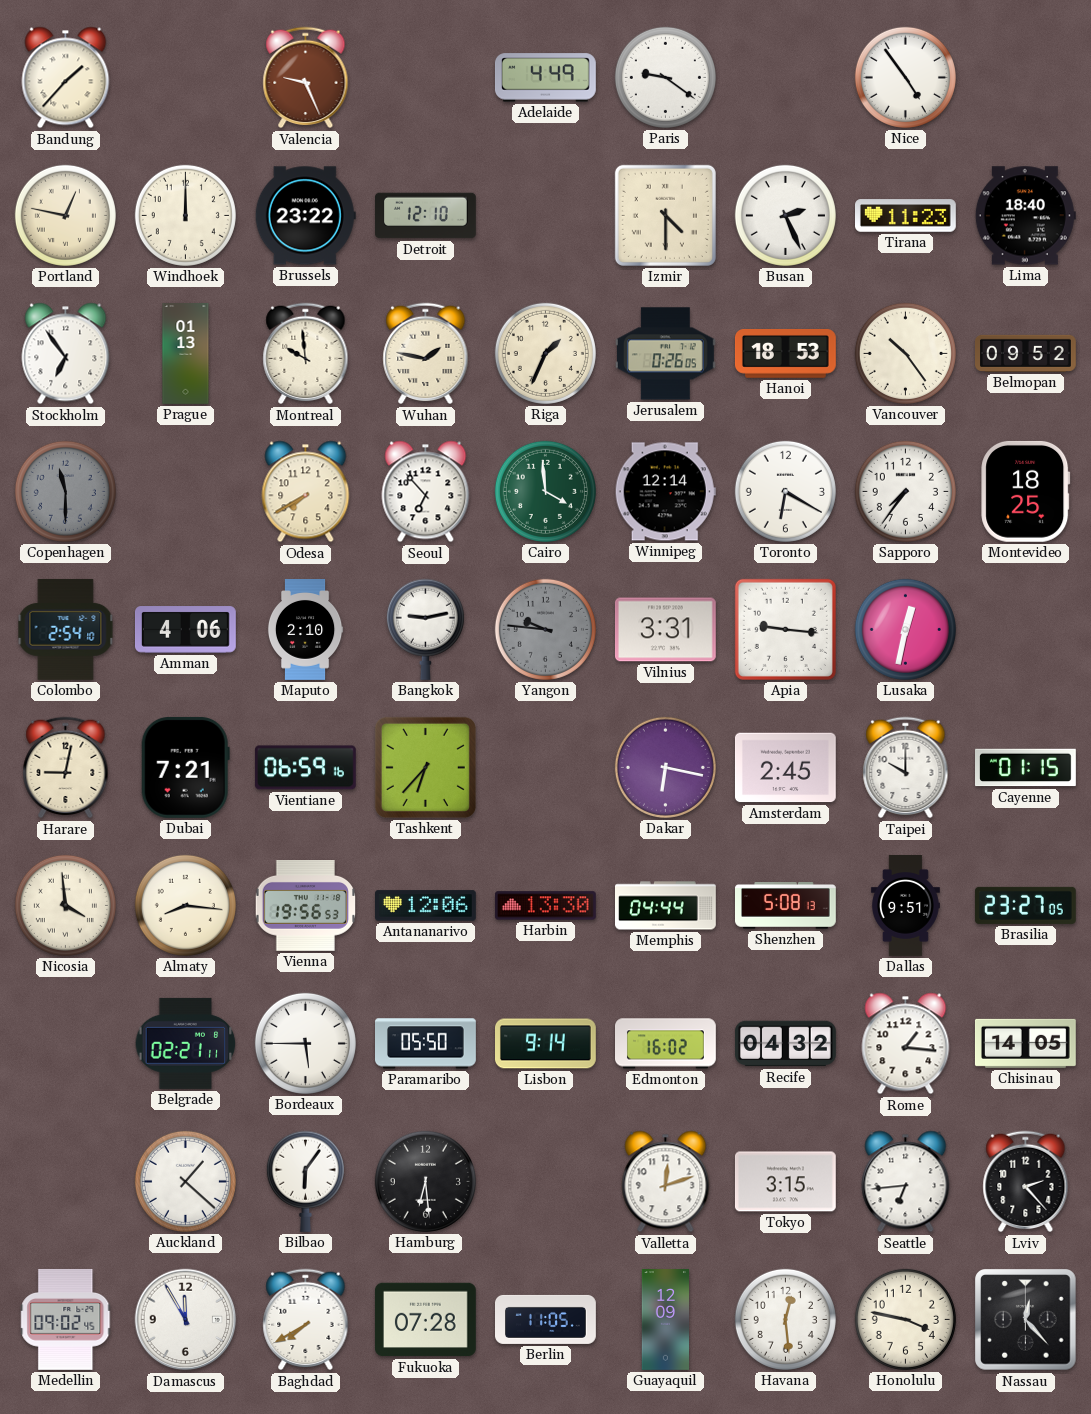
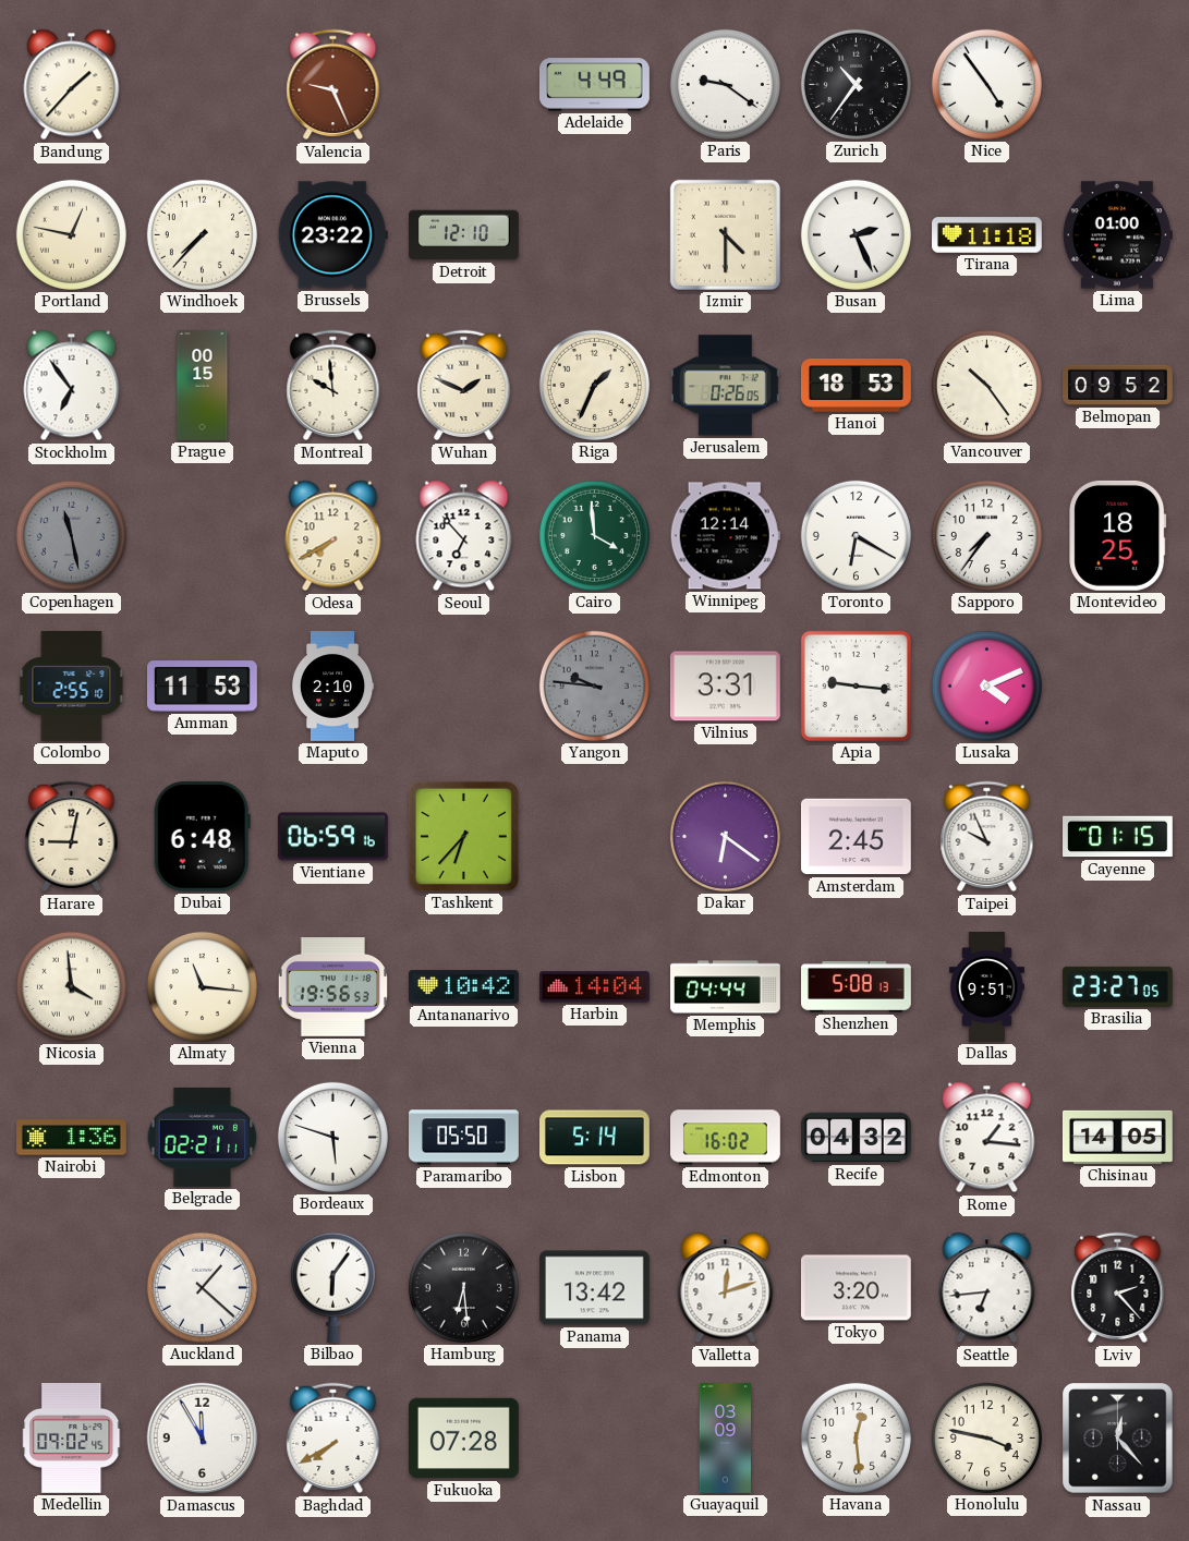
Zurich: none -> 10:36 (856, 84)
Windhoek: 12:00 -> 7:37 (202, 234)
Tirana: 11:23 -> 11:18 (987, 235)
Lima: 18:40 -> 01:00 (1117, 235)
Prague: 01:13 -> 00:15 (203, 386)
Wuhan: 1:47 -> 1:49 (464, 386)
Copenhagen: 11:30 -> 11:28 (71, 535)
Colombo: 2:54 -> 2:55 (72, 685)
Amman: 4:06 -> 11:53 (203, 687)
Bangkok: 9:13 -> none (425, 629)
Lusaka: 12:32 -> 4:11 (986, 685)
Dubai: 7:21 -> 6:48 (202, 836)
Dakar: 6:17 -> 6:21 (725, 836)
Taipei: 10:00 -> 9:56 (987, 837)
Almaty: 8:16 -> 11:16 (202, 986)
Antananarivo: 12:06 -> 10:42 (464, 987)
Harbin: 13:30 -> 14:04 (594, 987)
Nairobi: none -> 1:36 (72, 1138)
Bordeaux: 5:45 -> 5:48 (332, 1137)
Lisbon: 9:14 -> 5:14 (595, 1138)
Panama: none -> 13:42 (594, 1288)
Tokyo: 3:15 -> 3:20 (856, 1288)
Berlin: 11:05 -> none (546, 1319)
Guayaquil: 12:09 -> 03:09 (726, 1439)
